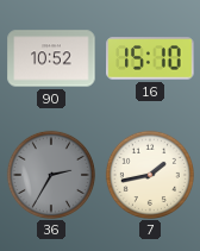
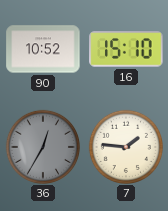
36: 2:35 -> 12:35 (42, 146)
7: 1:43 -> 1:46 (125, 146)
